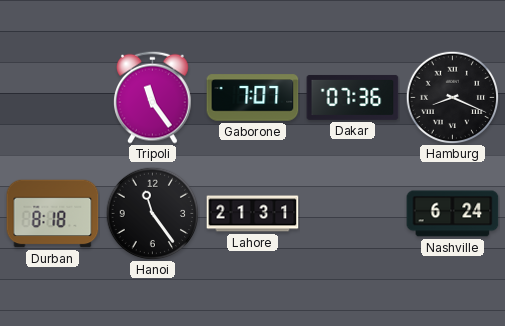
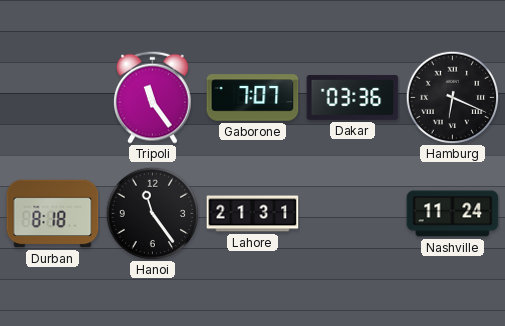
Dakar: 07:36 -> 03:36 (353, 97)
Hamburg: 8:19 -> 6:19 (452, 97)
Nashville: 6:24 -> 11:24 (453, 214)
